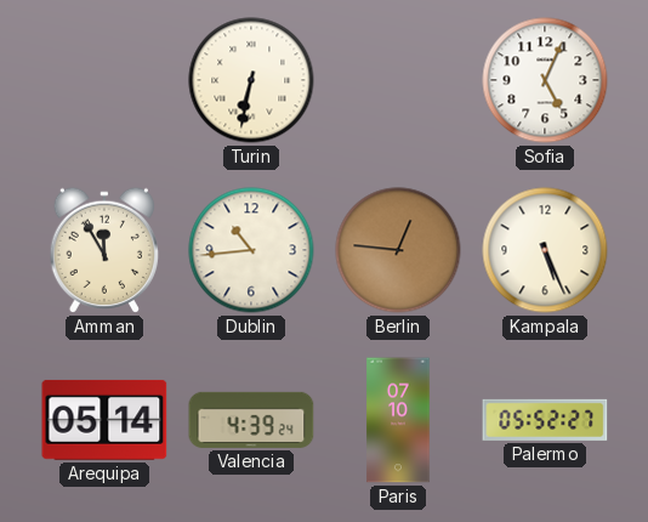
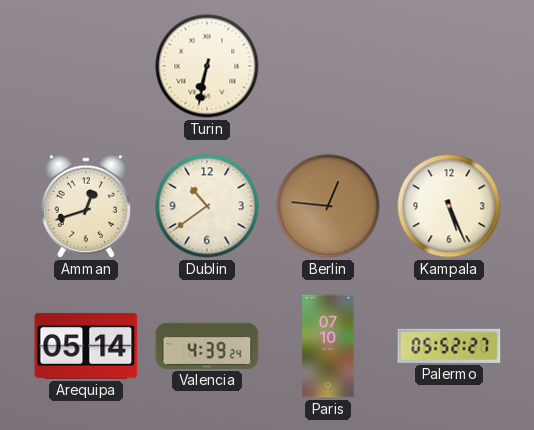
Sofia: 5:04 -> none (545, 80)
Amman: 11:55 -> 12:42 (85, 206)
Dublin: 10:44 -> 10:39 (207, 206)
